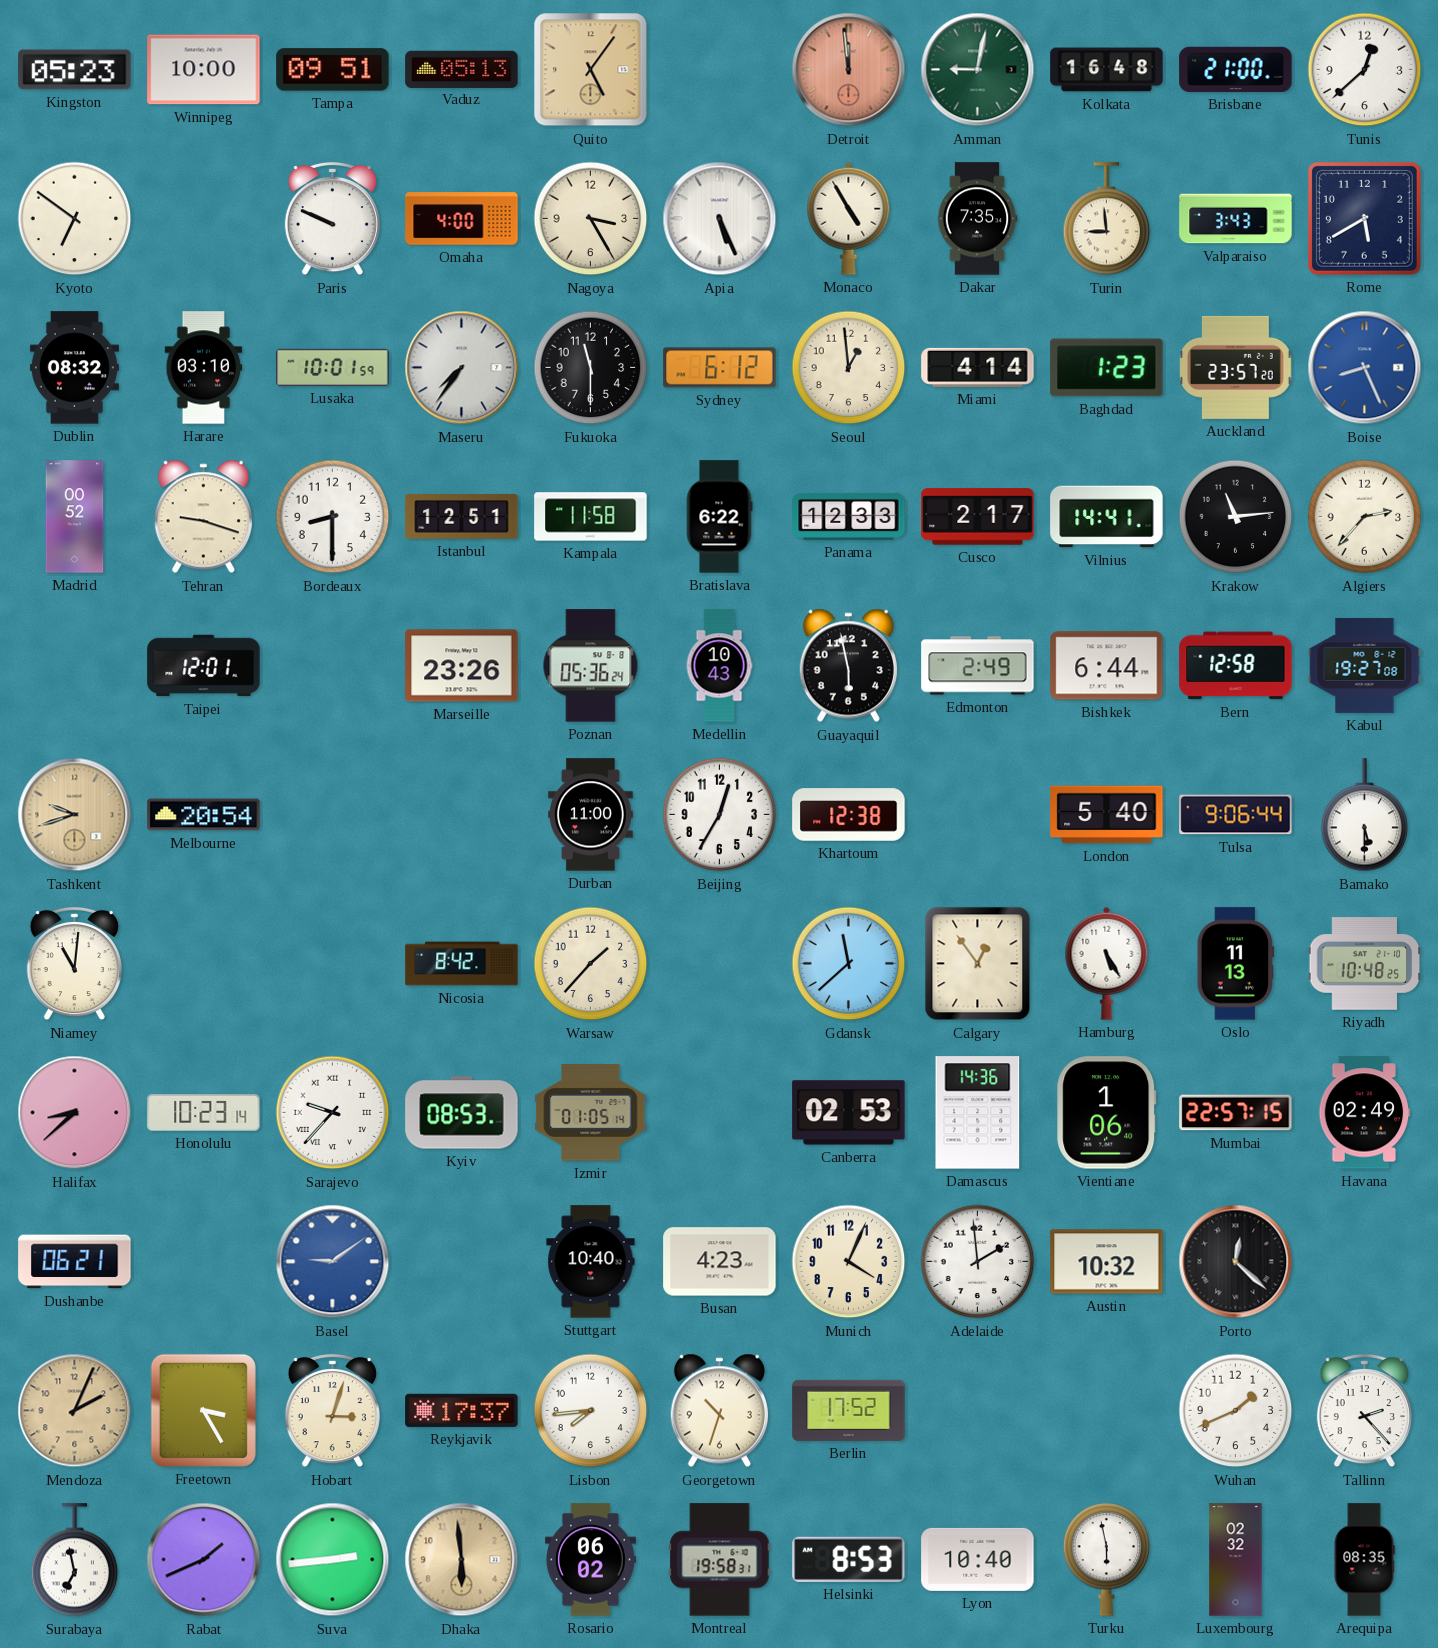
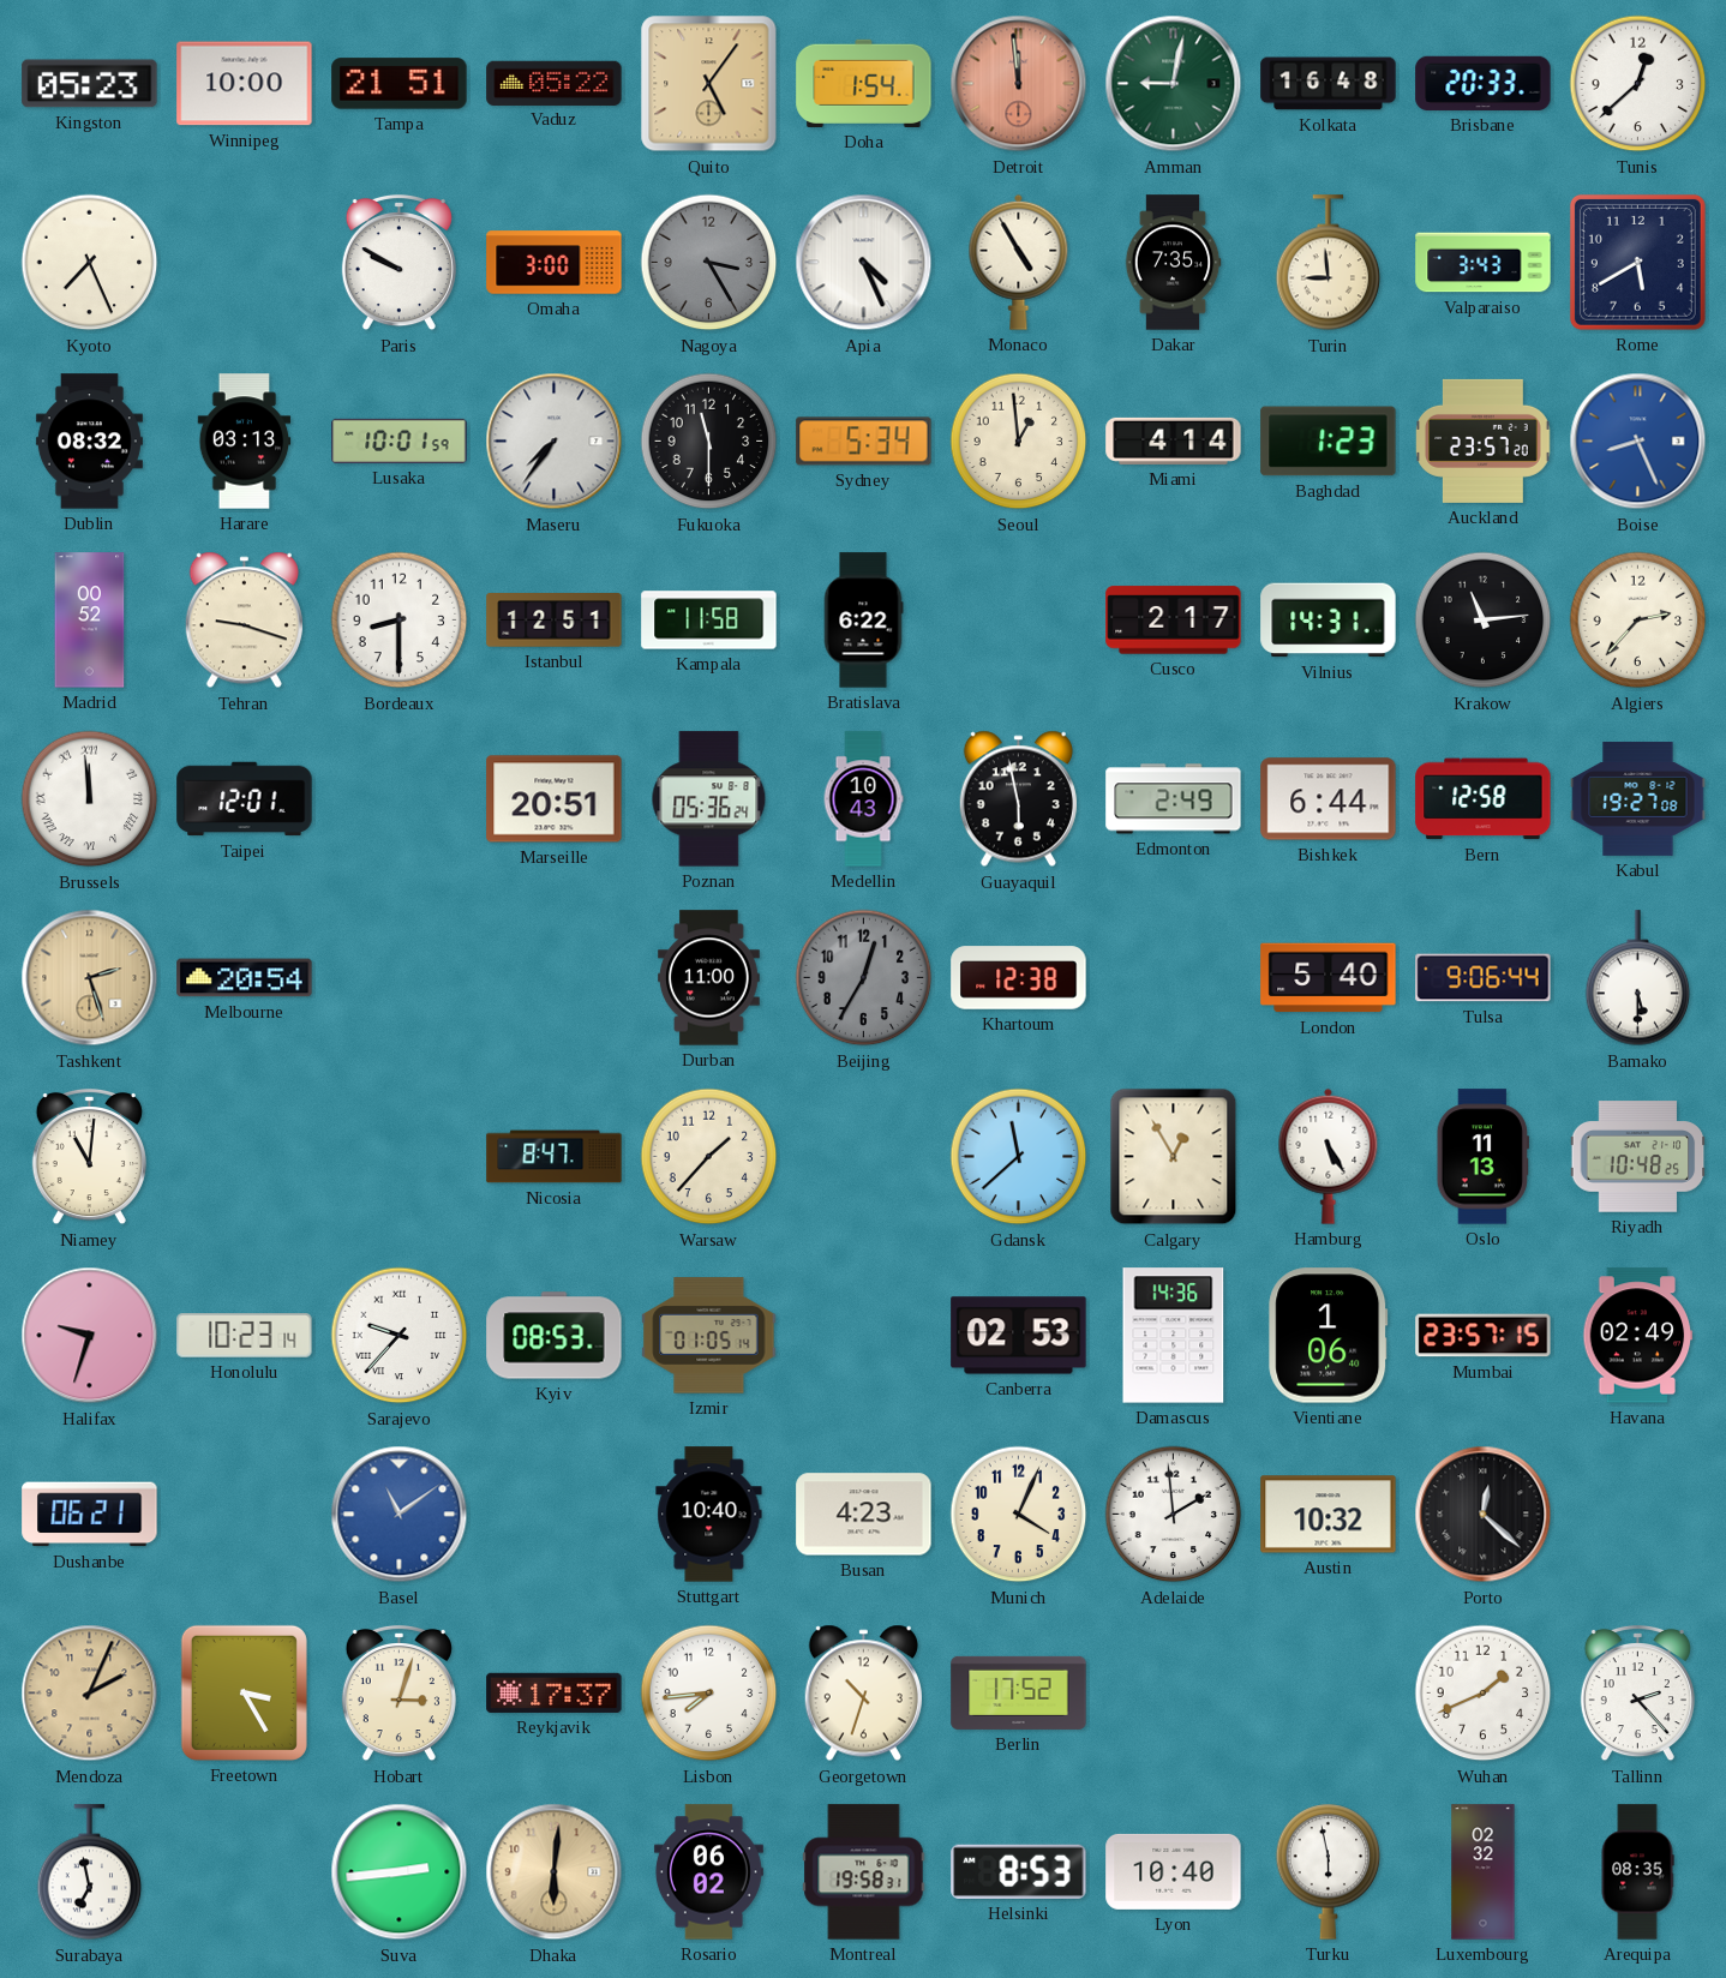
Tampa: 09:51 -> 21:51 (400, 84)
Vaduz: 05:13 -> 05:22 (555, 83)
Doha: none -> 1:54 (864, 83)
Brisbane: 21:00 -> 20:33 (1484, 83)
Kyoto: 6:51 -> 7:26 (90, 263)
Paris: 9:49 -> 9:50 (398, 263)
Omaha: 4:00 -> 3:00 (555, 263)
Nagoya dial: cream -> grey (709, 263)
Apia: 5:26 -> 4:26 (864, 263)
Harare: 03:10 -> 03:13 (245, 442)
Sydney: 6:12 -> 5:34 (864, 442)
Panama: 12:33 -> none (849, 516)
Vilnius: 14:41 -> 14:31 (1329, 621)
Brussels: none -> 11:59 (90, 799)
Marseille: 23:26 -> 20:51 (555, 799)
Tashkent: 9:42 -> 2:27 (90, 978)
Beijing dial: white -> grey (864, 978)
Nicosia: 8:42 -> 8:47 (555, 1157)
Calgary: 12:54 -> 12:55 (1174, 1157)
Halifax: 8:38 -> 9:33 (90, 1336)
Mumbai: 22:57 -> 23:57 (1484, 1336)
Basel: 9:09 -> 11:09 (400, 1515)
Rabat: 1:41 -> none (204, 1560)
Dhaka: 5:59 -> 6:01 (555, 1872)
